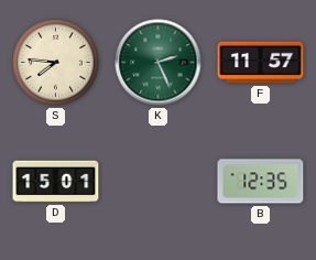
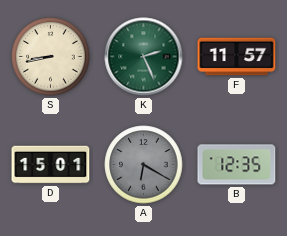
S: 7:46 -> 8:43 (51, 57)
A: none -> 6:20 (144, 165)
